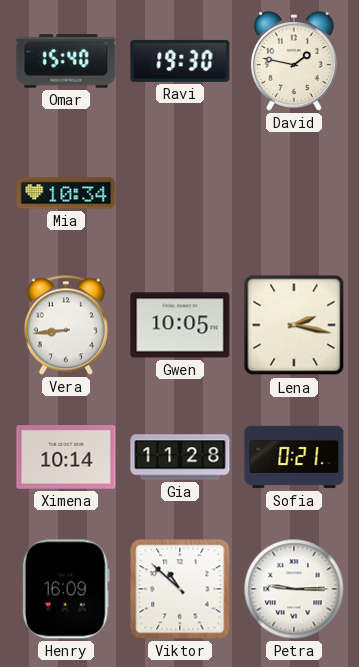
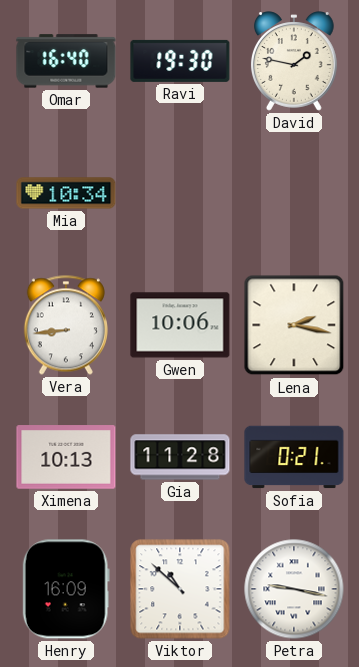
Omar: 15:40 -> 16:40 (66, 61)
Gwen: 10:05 -> 10:06 (180, 325)
Ximena: 10:14 -> 10:13 (66, 457)
Petra: 9:15 -> 9:17 (294, 589)
